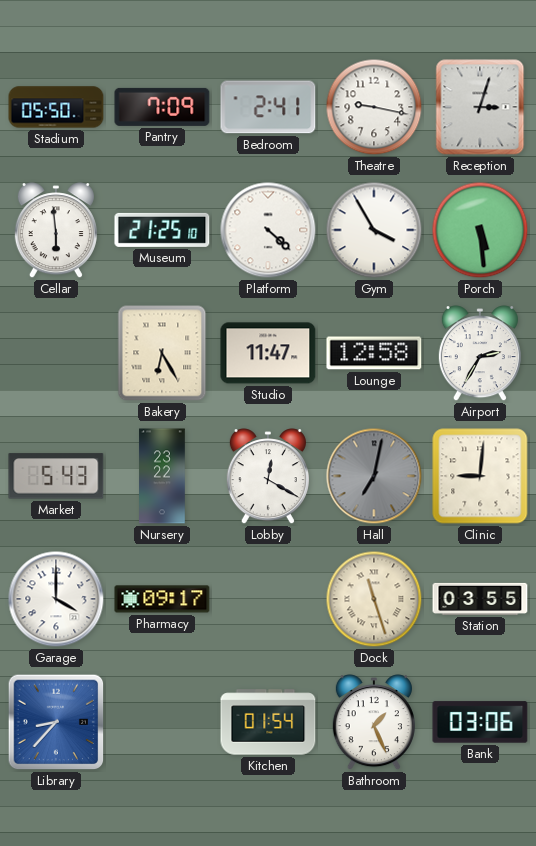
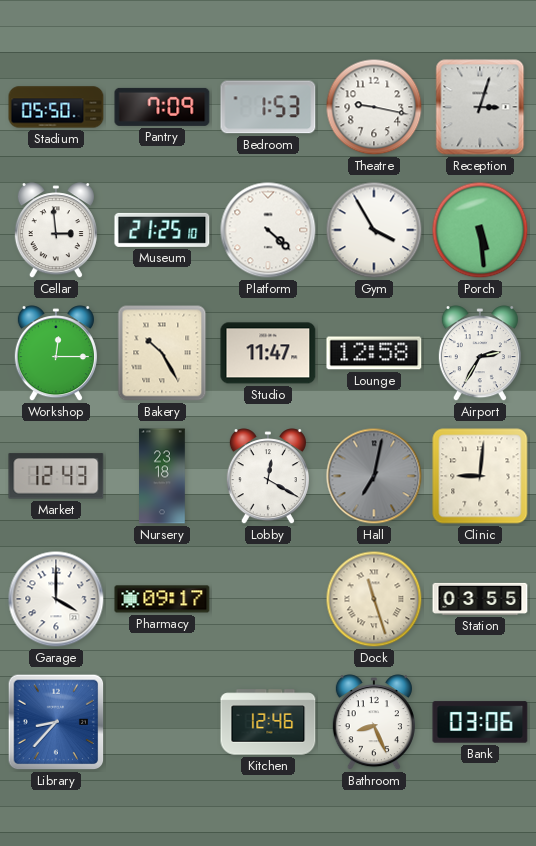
Bedroom: 2:41 -> 1:53 (268, 107)
Cellar: 5:59 -> 2:59 (56, 231)
Workshop: none -> 12:15 (56, 354)
Bakery: 6:25 -> 10:25 (162, 353)
Market: 5:43 -> 12:43 (56, 476)
Nursery: 23:22 -> 23:18 (162, 476)
Kitchen: 01:54 -> 12:46 (268, 722)
Bathroom: 1:26 -> 8:26 (374, 723)
